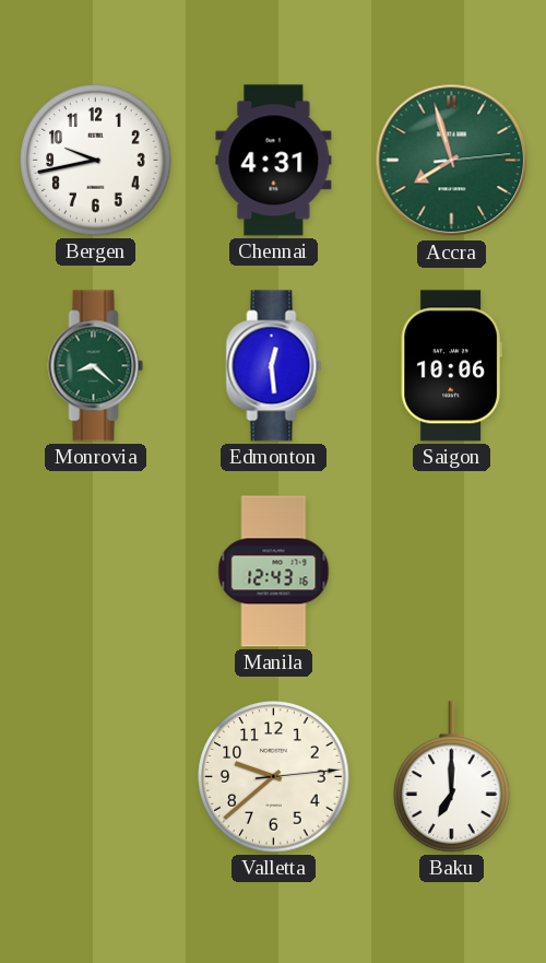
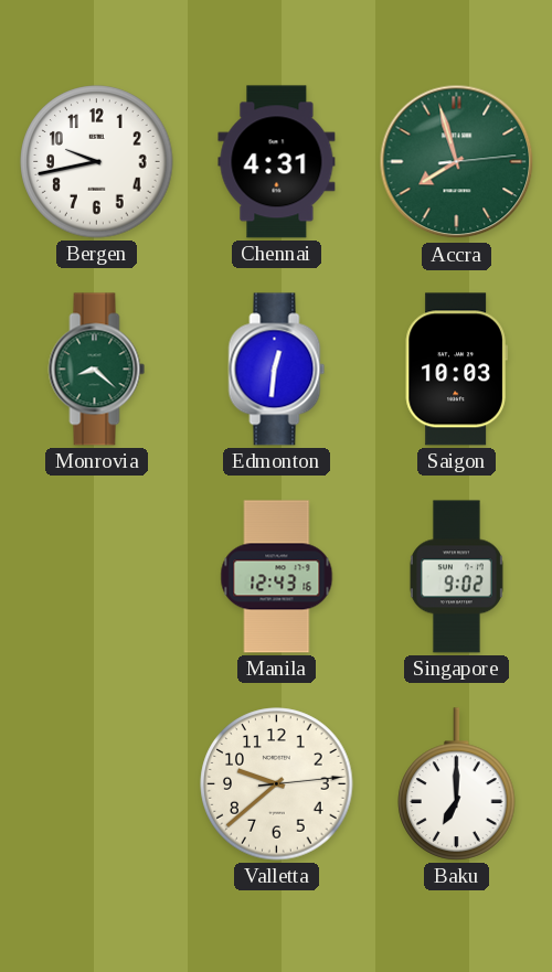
Edmonton: 12:29 -> 12:31 (277, 370)
Saigon: 10:06 -> 10:03 (456, 370)
Singapore: none -> 9:02 (456, 577)
